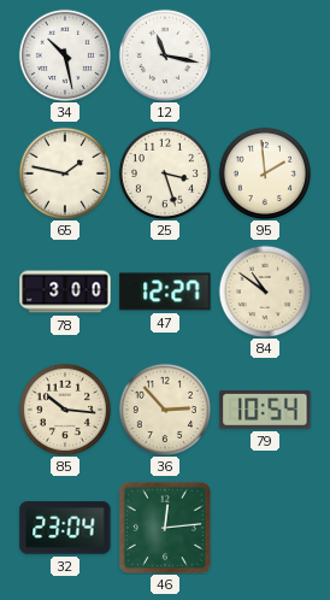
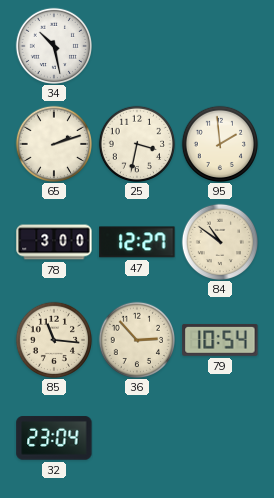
12: 11:17 -> none (164, 54)
65: 1:47 -> 2:12 (53, 143)
25: 3:27 -> 3:32 (136, 143)
85: 10:16 -> 11:16 (53, 339)
46: 12:14 -> none (165, 528)
